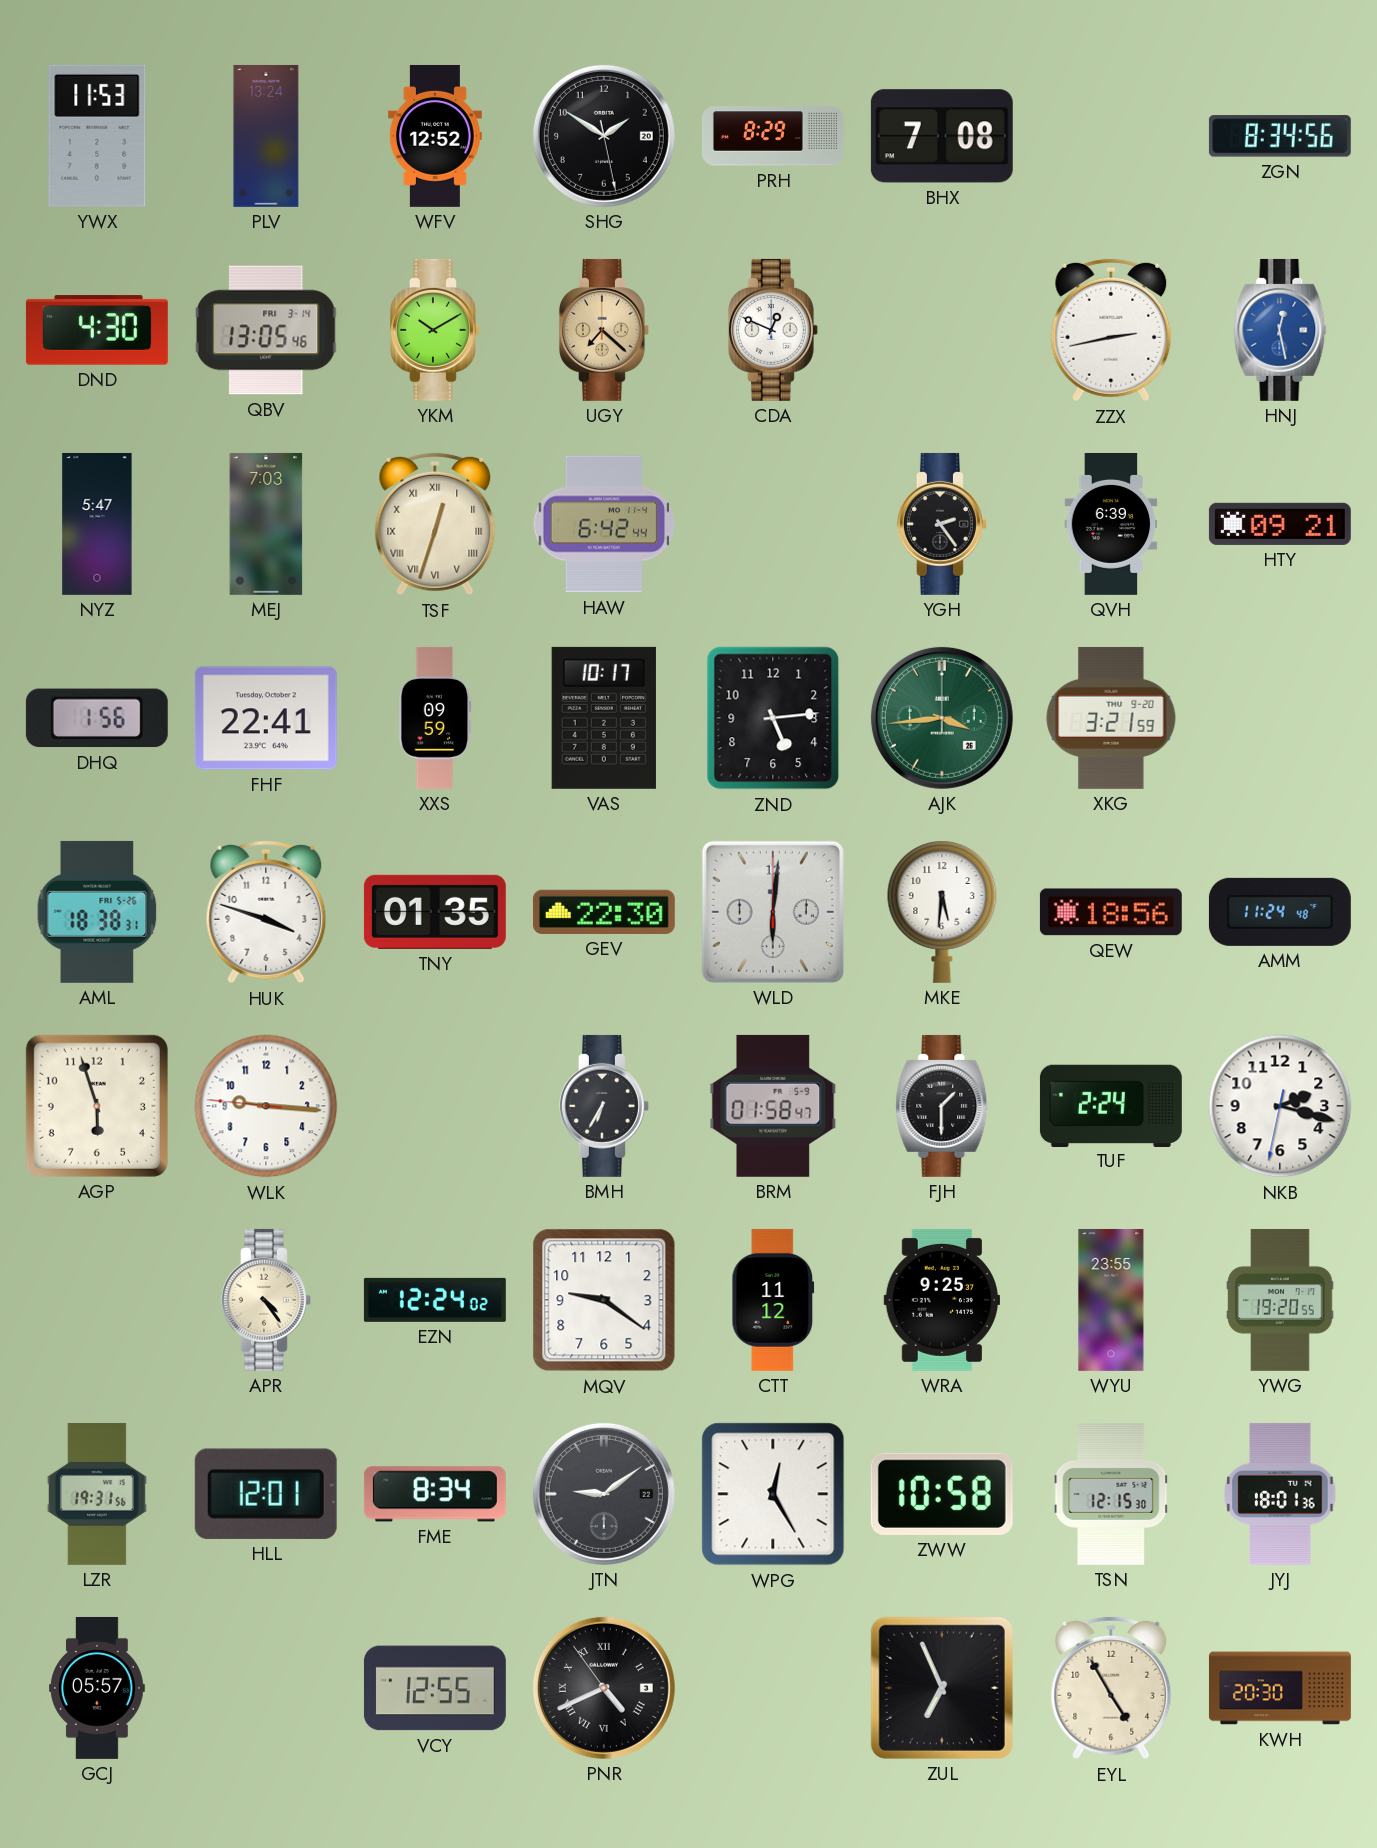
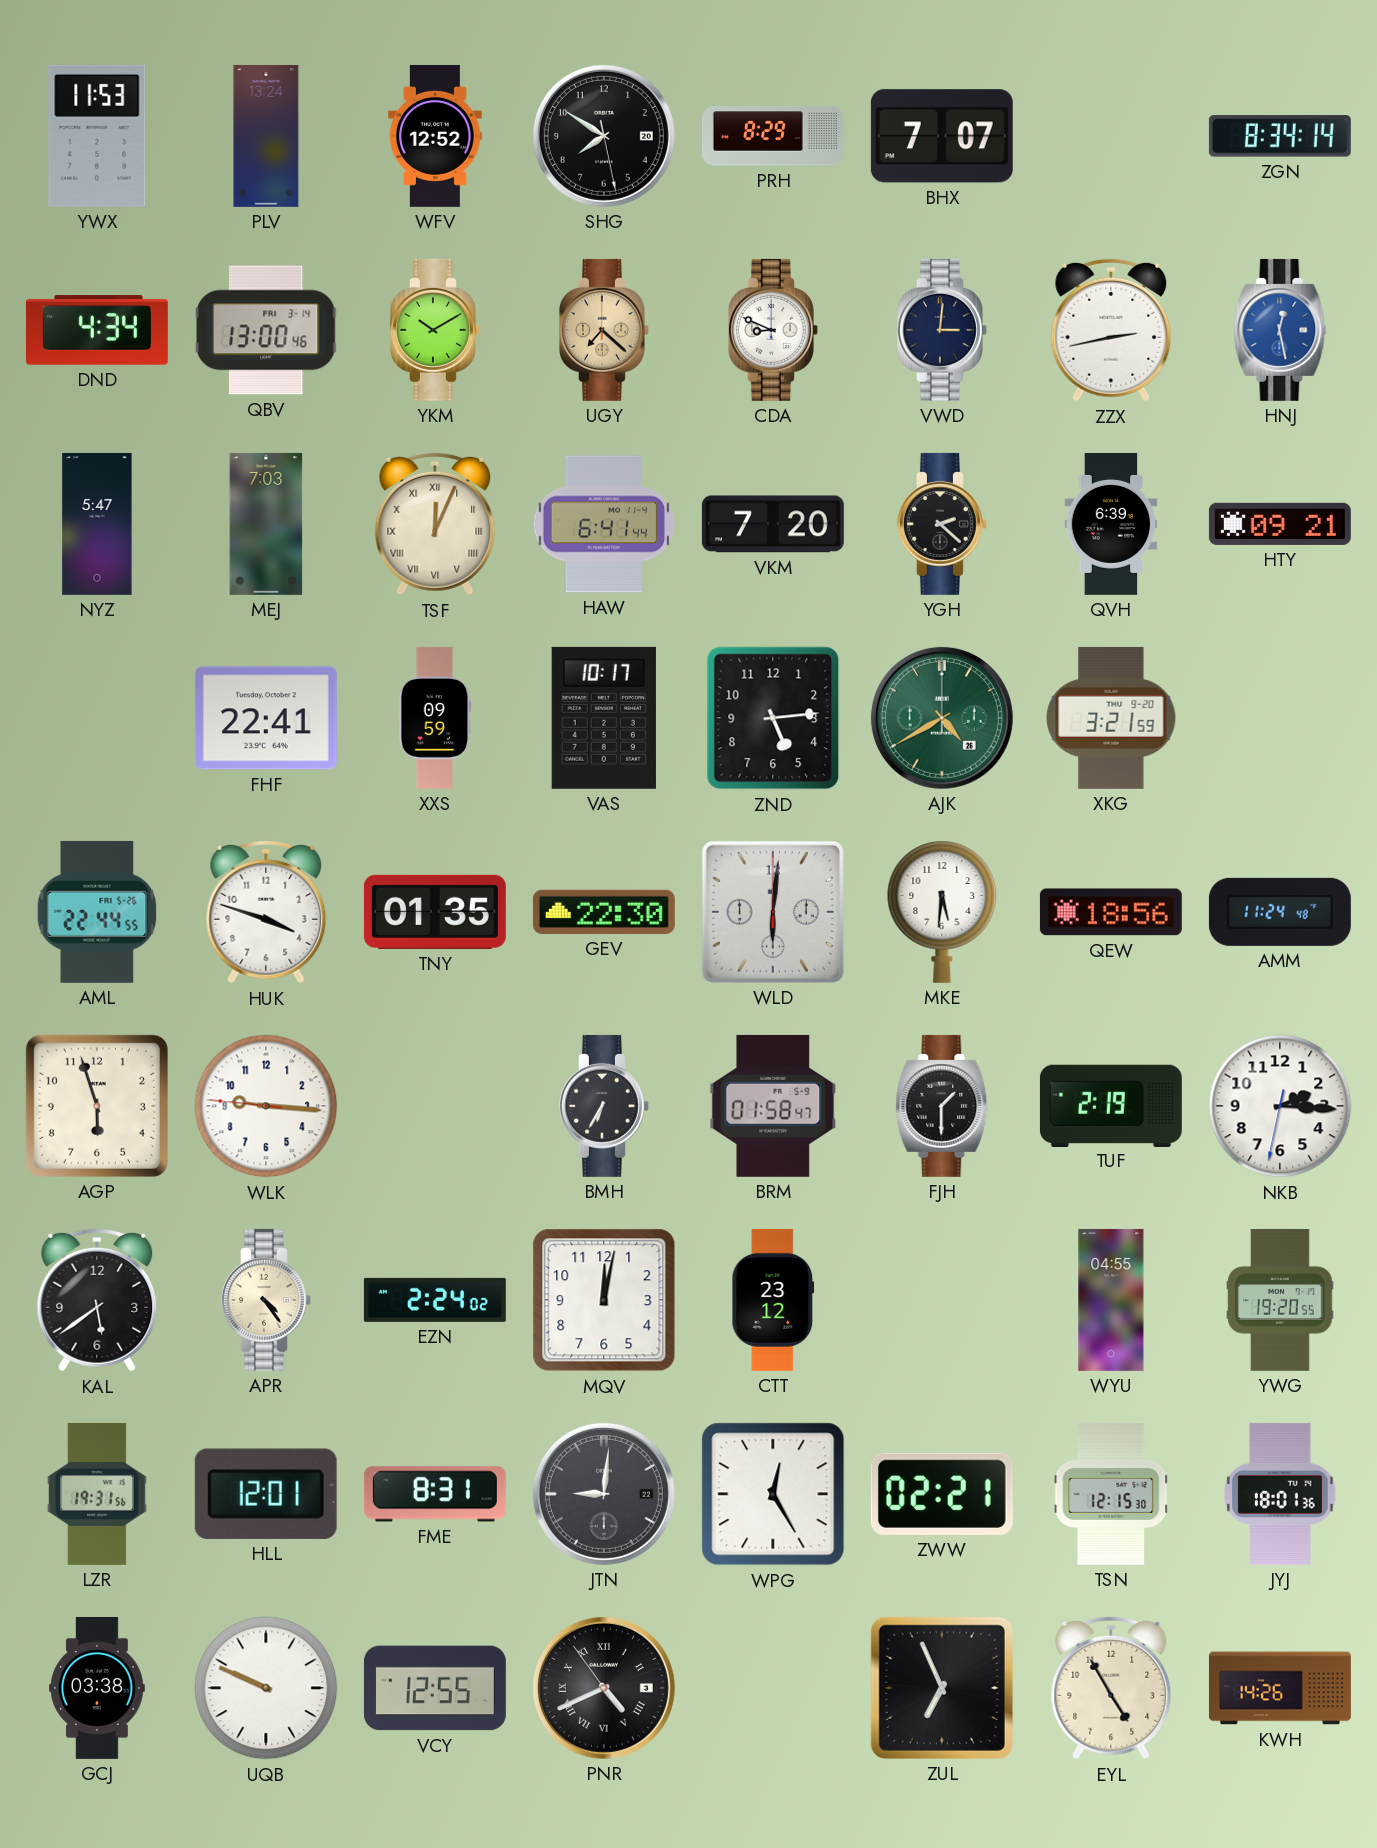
SHG: 1:50 -> 7:50 (604, 136)
BHX: 7:08 -> 7:07 (942, 136)
ZGN: 8:34:56 -> 8:34:14 (1280, 136)
DND: 4:30 -> 4:34 (97, 330)
QBV: 13:05 -> 13:00 (266, 330)
CDA: 12:49 -> 8:49 (773, 330)
VWD: none -> 3:01 (942, 330)
TSF: 12:33 -> 12:04 (435, 524)
HAW: 6:42 -> 6:41 (604, 524)
VKM: none -> 7:20 (773, 524)
YGH: 2:24 -> 2:22 (942, 524)
DHQ: 1:56 -> none (97, 718)
AJK: 3:44 -> 4:40 (942, 718)
AML: 18:38 -> 22:44 (97, 912)
TUF: 2:24 -> 2:19 (1111, 1105)
NKB: 2:17 -> 2:15 (1280, 1106)
KAL: none -> 5:39 (97, 1300)
EZN: 12:24 -> 2:24 (435, 1300)
MQV: 9:21 -> 12:02 (604, 1300)
CTT: 11:12 -> 23:12 (773, 1300)
WRA: 9:25 -> none (941, 1300)
WYU: 23:55 -> 04:55 (1111, 1300)
FME: 8:34 -> 8:31 (435, 1494)
JTN: 9:09 -> 9:01 (604, 1494)
ZWW: 10:58 -> 02:21 (942, 1494)
GCJ: 05:57 -> 03:38 (98, 1688)
UQB: none -> 9:49 (266, 1688)
KWH: 20:30 -> 14:26 (1280, 1688)
